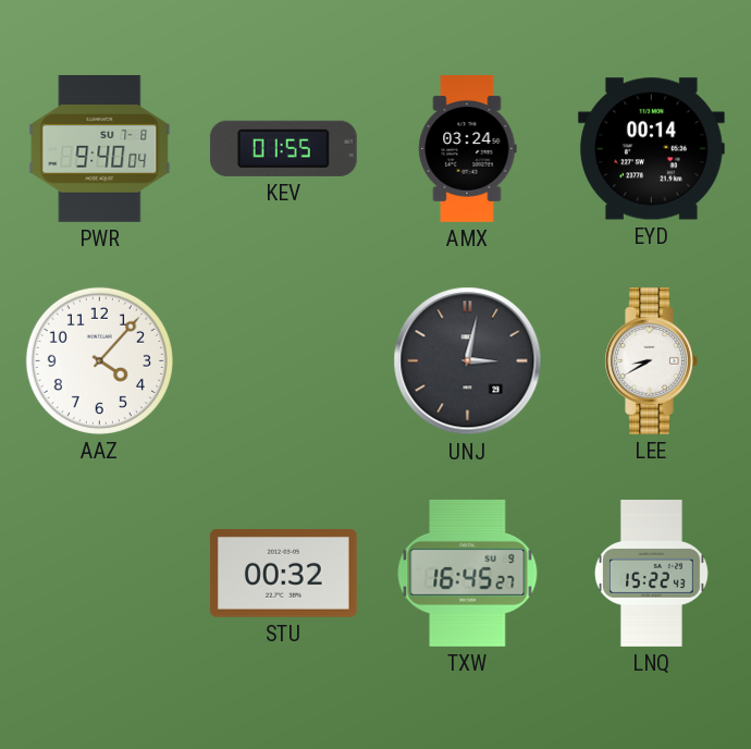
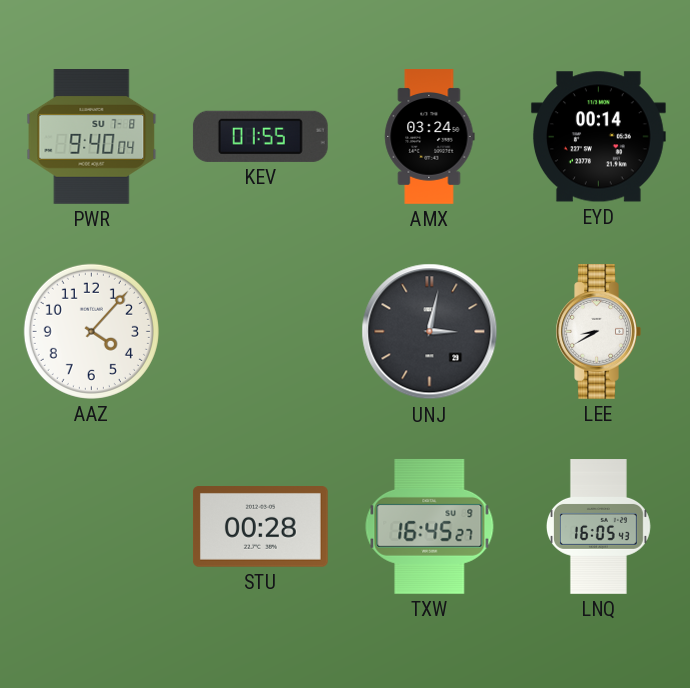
STU: 00:32 -> 00:28 (260, 527)
LNQ: 15:22 -> 16:05 (598, 527)
